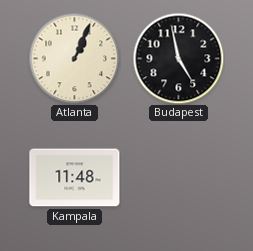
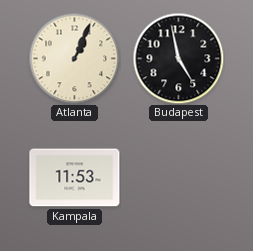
Kampala: 11:48 -> 11:53 (75, 178)
